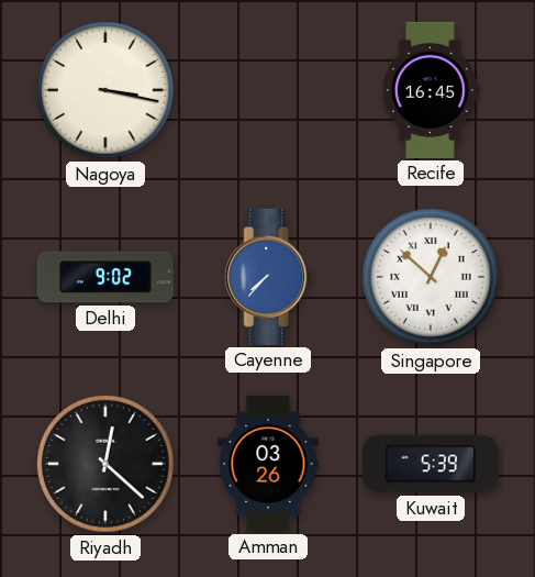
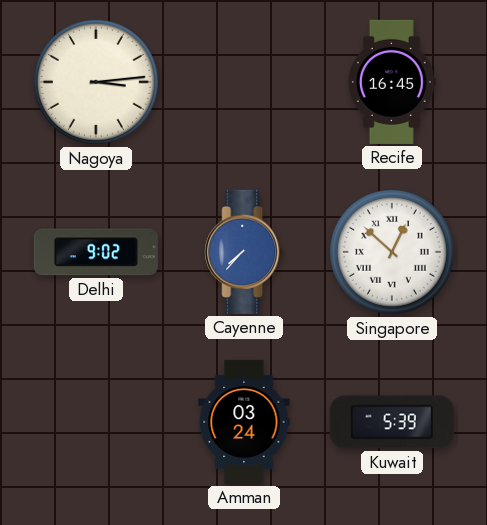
Nagoya: 3:17 -> 3:14 (96, 82)
Riyadh: 12:22 -> none (105, 464)
Amman: 03:26 -> 03:24 (244, 422)
